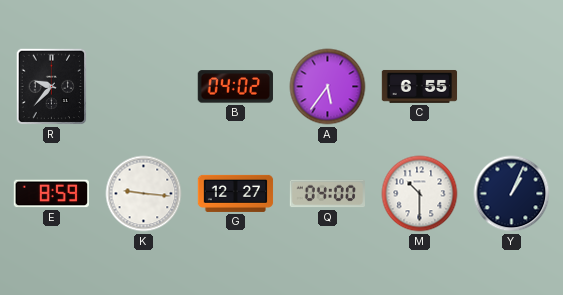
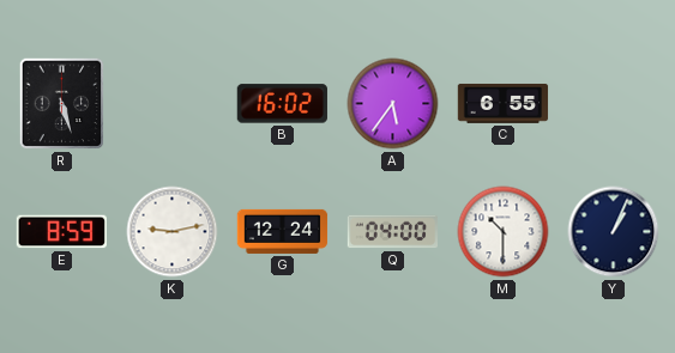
R: 9:37 -> 5:27 (62, 104)
B: 04:02 -> 16:02 (282, 104)
K: 9:16 -> 9:13 (173, 232)
G: 12:27 -> 12:24 (283, 231)
